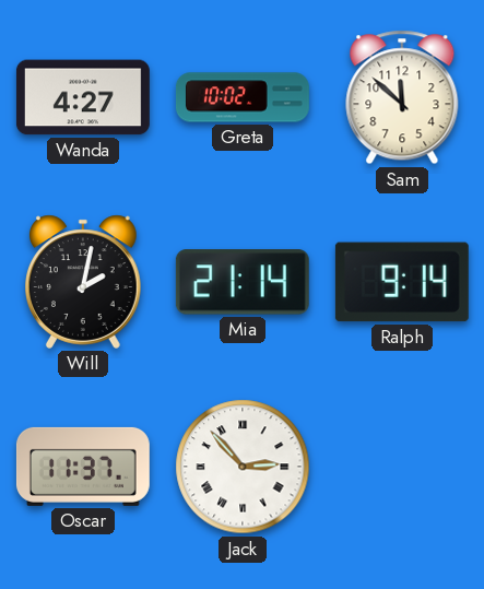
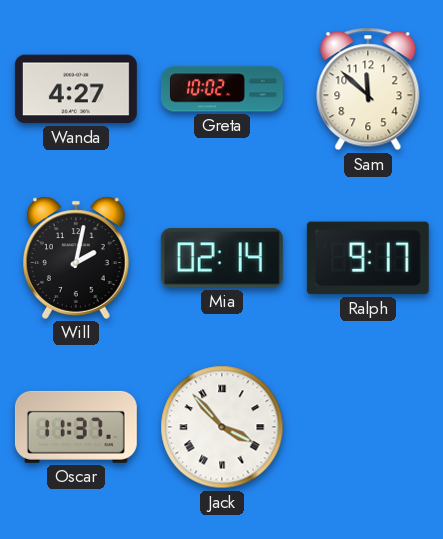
Mia: 21:14 -> 02:14 (222, 258)
Ralph: 9:14 -> 9:17 (368, 258)
Jack: 2:53 -> 3:53 (222, 427)
